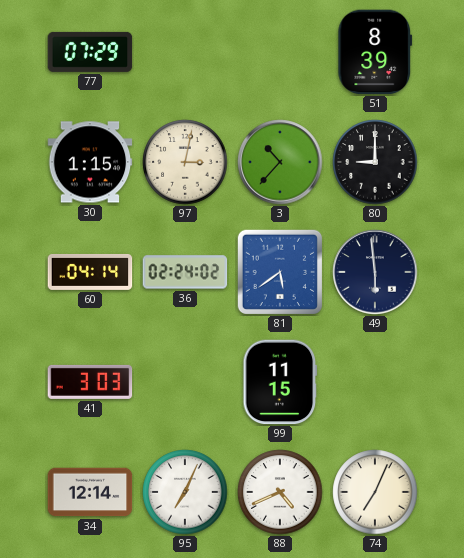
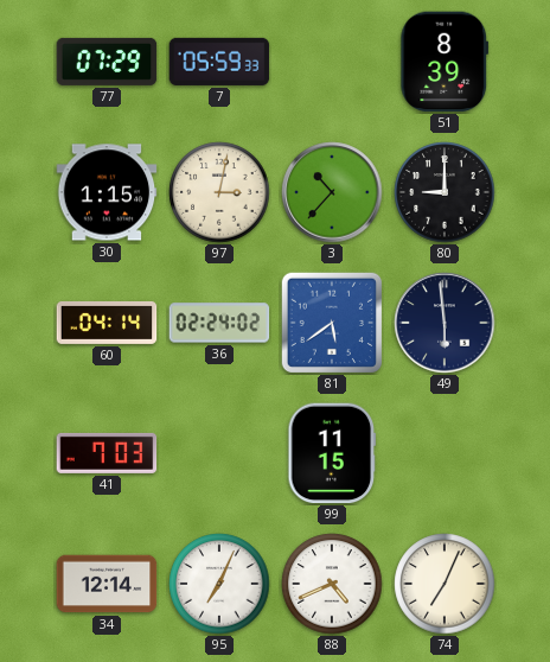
7: none -> 05:59 (219, 62)
41: 3:03 -> 7:03 (107, 453)
